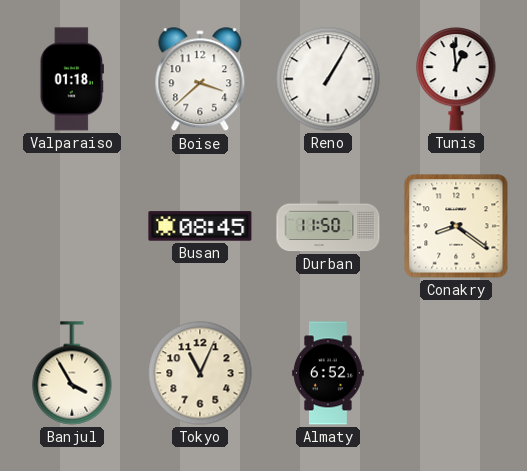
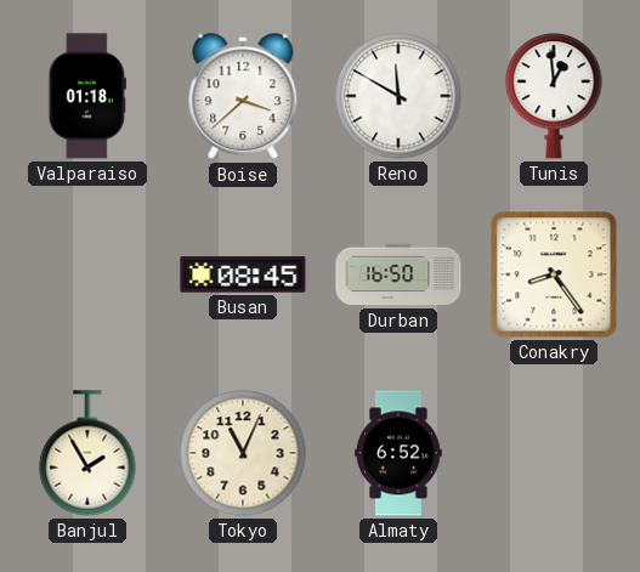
Reno: 1:05 -> 11:50 (398, 96)
Durban: 11:50 -> 16:50 (398, 274)
Conakry: 8:21 -> 8:24 (554, 274)
Banjul: 3:55 -> 1:55 (87, 453)
